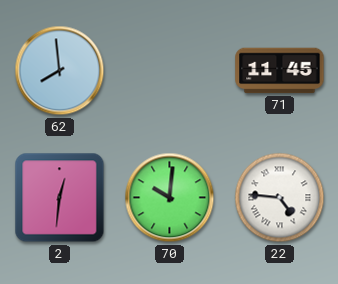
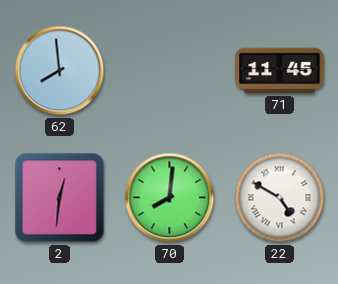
70: 10:01 -> 8:01 (170, 198)
22: 4:46 -> 4:50 (280, 198)
